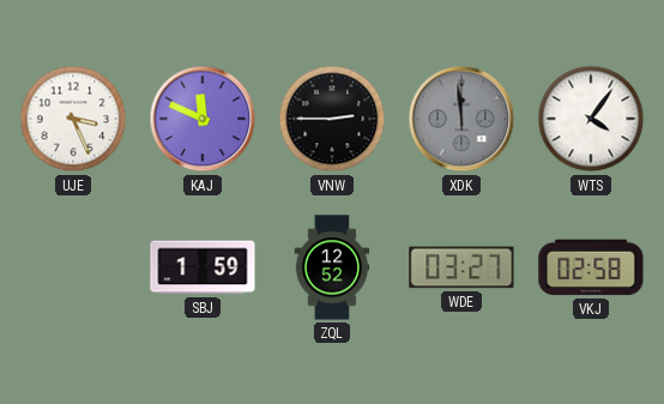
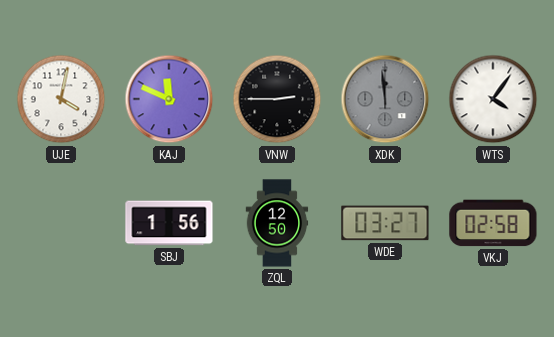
UJE: 3:26 -> 4:02 (61, 99)
SBJ: 1:59 -> 1:56 (169, 223)
ZQL: 12:52 -> 12:50 (277, 223)
